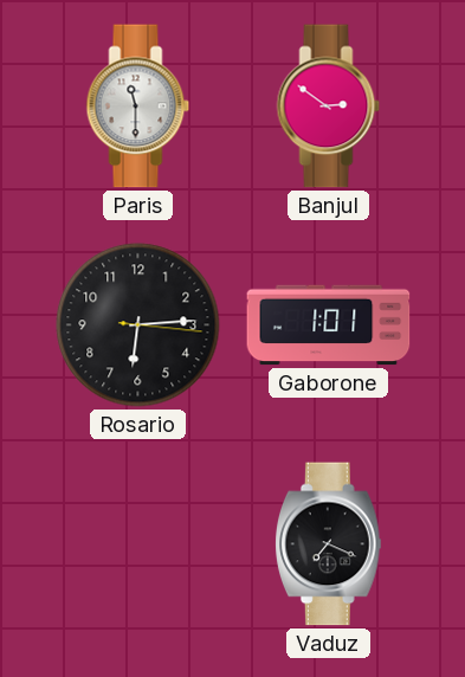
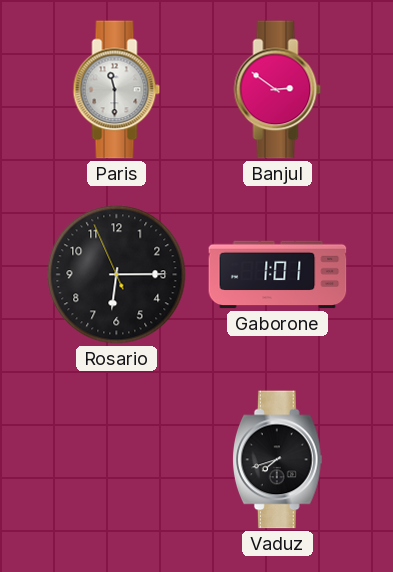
Rosario: 6:14:16 -> 6:14:56 (117, 275)
Vaduz: 7:19 -> 7:42 (278, 460)
